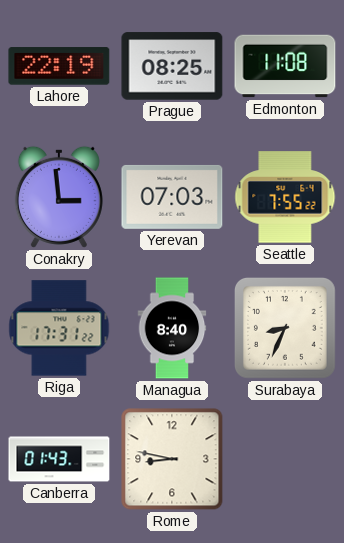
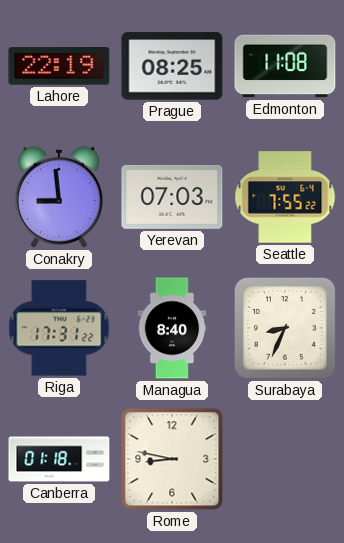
Conakry: 2:59 -> 8:59 (59, 197)
Canberra: 01:43 -> 01:18 (59, 459)
